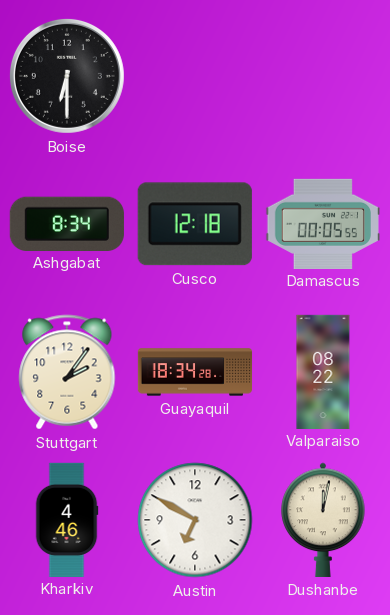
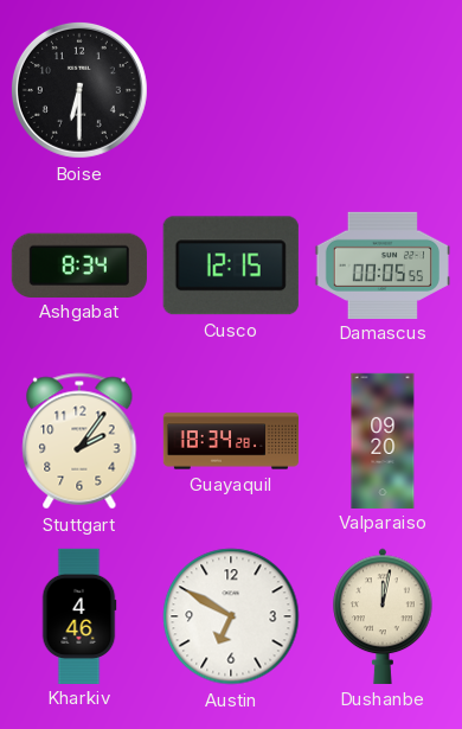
Cusco: 12:18 -> 12:15 (231, 266)
Valparaiso: 08:22 -> 09:20 (383, 440)
